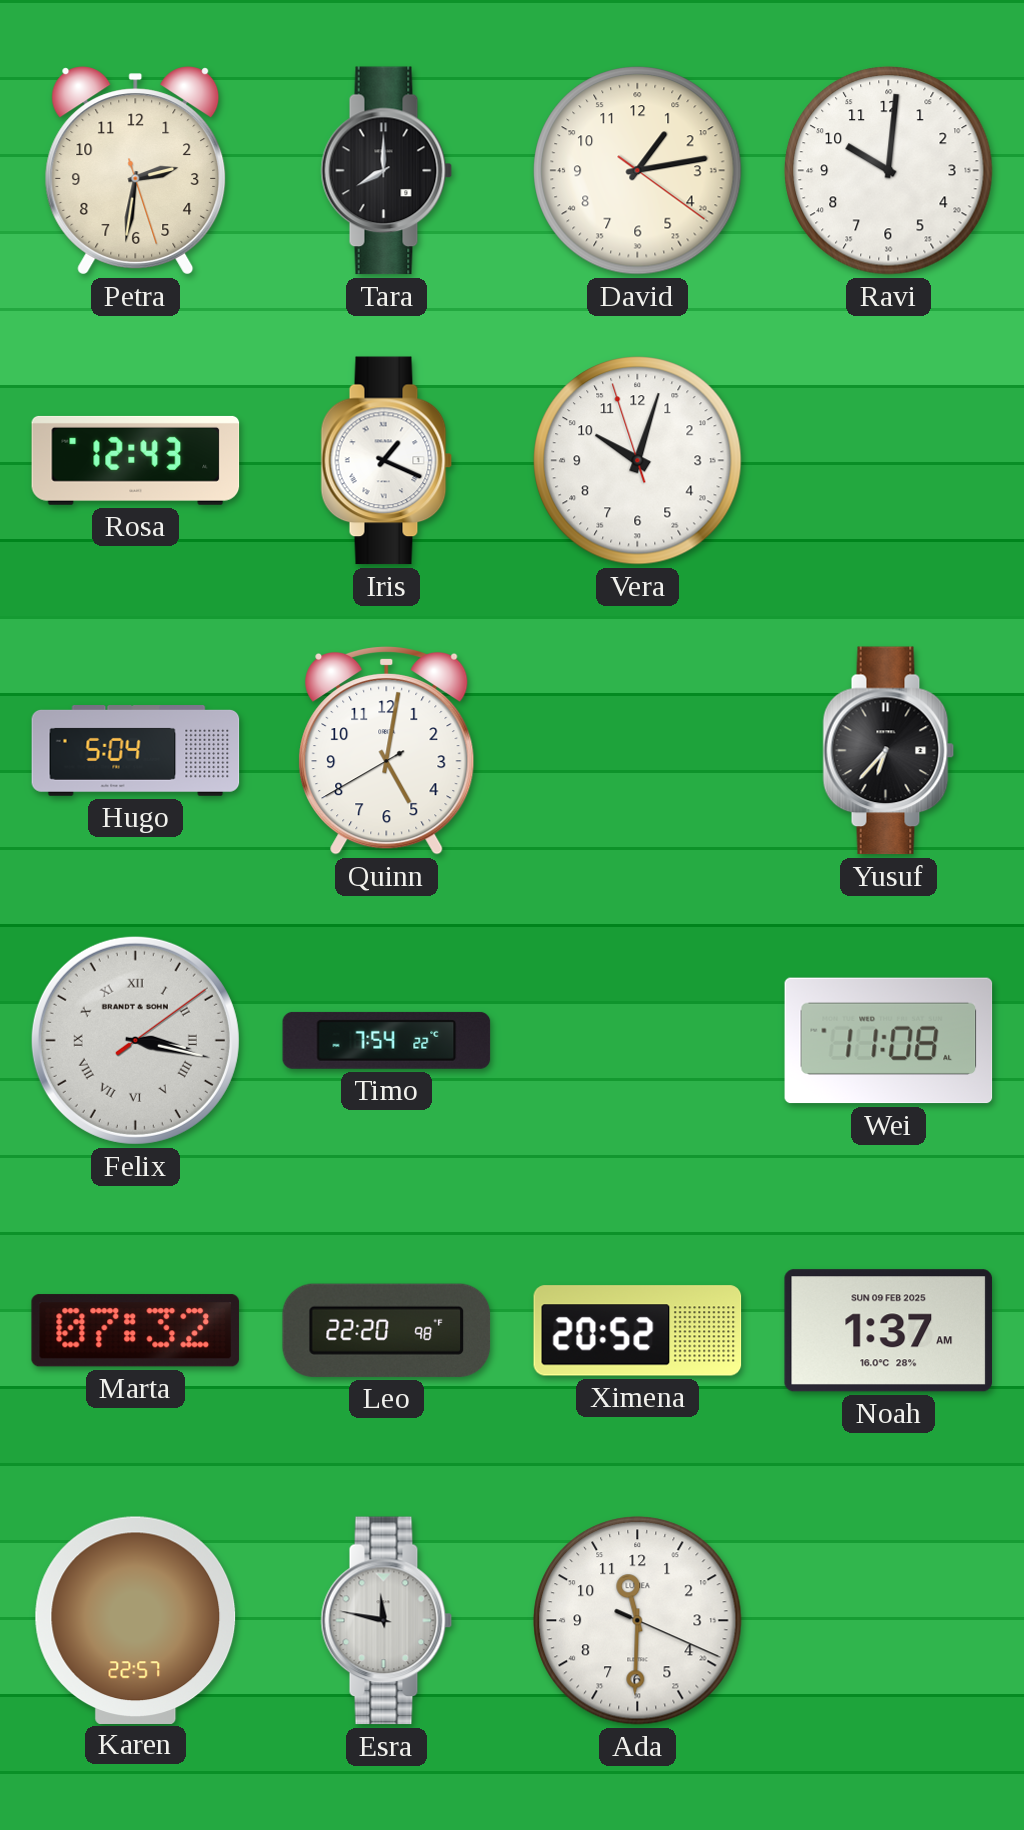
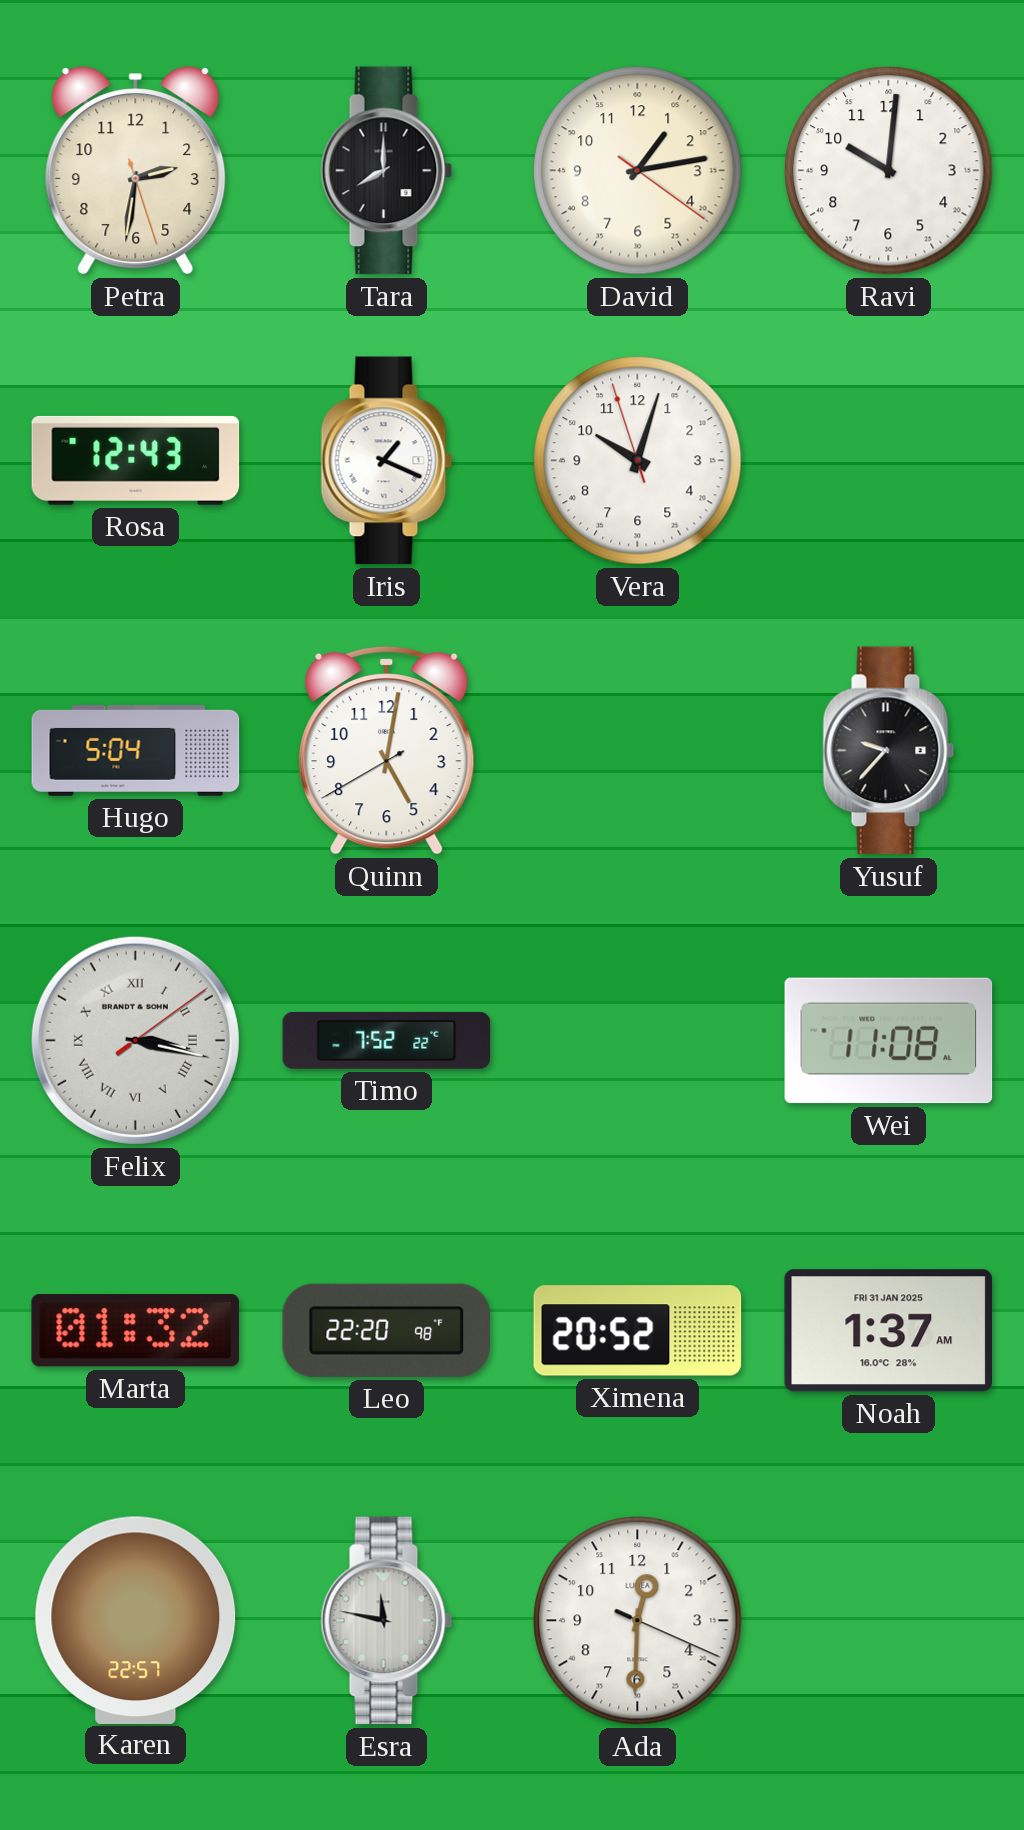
Yusuf: 6:37 -> 9:37 (889, 751)
Timo: 7:54 -> 7:52 (387, 1040)
Marta: 07:32 -> 01:32 (135, 1331)
Noah date: SUN 09 FEB 2025 -> FRI 31 JAN 2025 (888, 1331)
Ada: 11:30 -> 12:30 (638, 1621)
